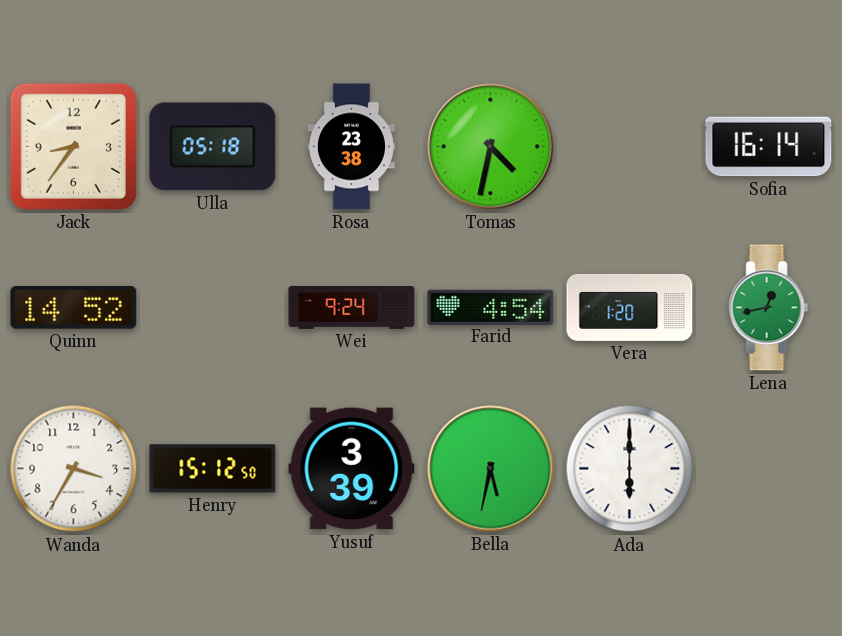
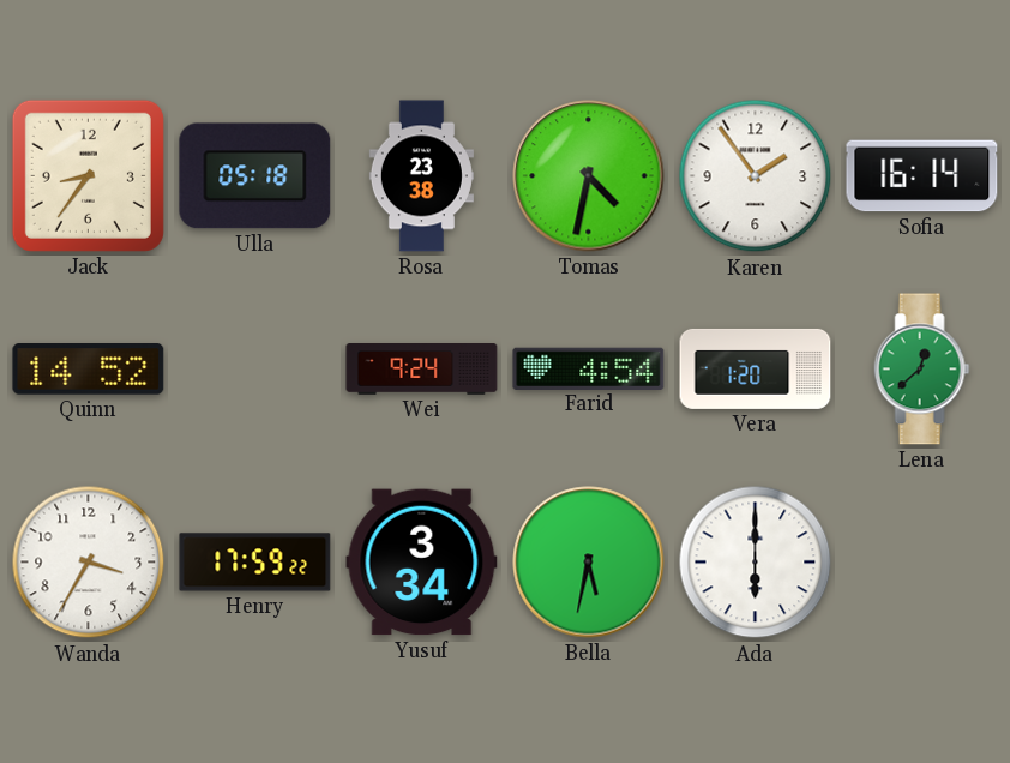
Karen: none -> 1:54 (756, 176)
Lena: 12:43 -> 12:38 (922, 370)
Henry: 15:12 -> 17:59 (255, 563)
Yusuf: 3:39 -> 3:34 (422, 563)
